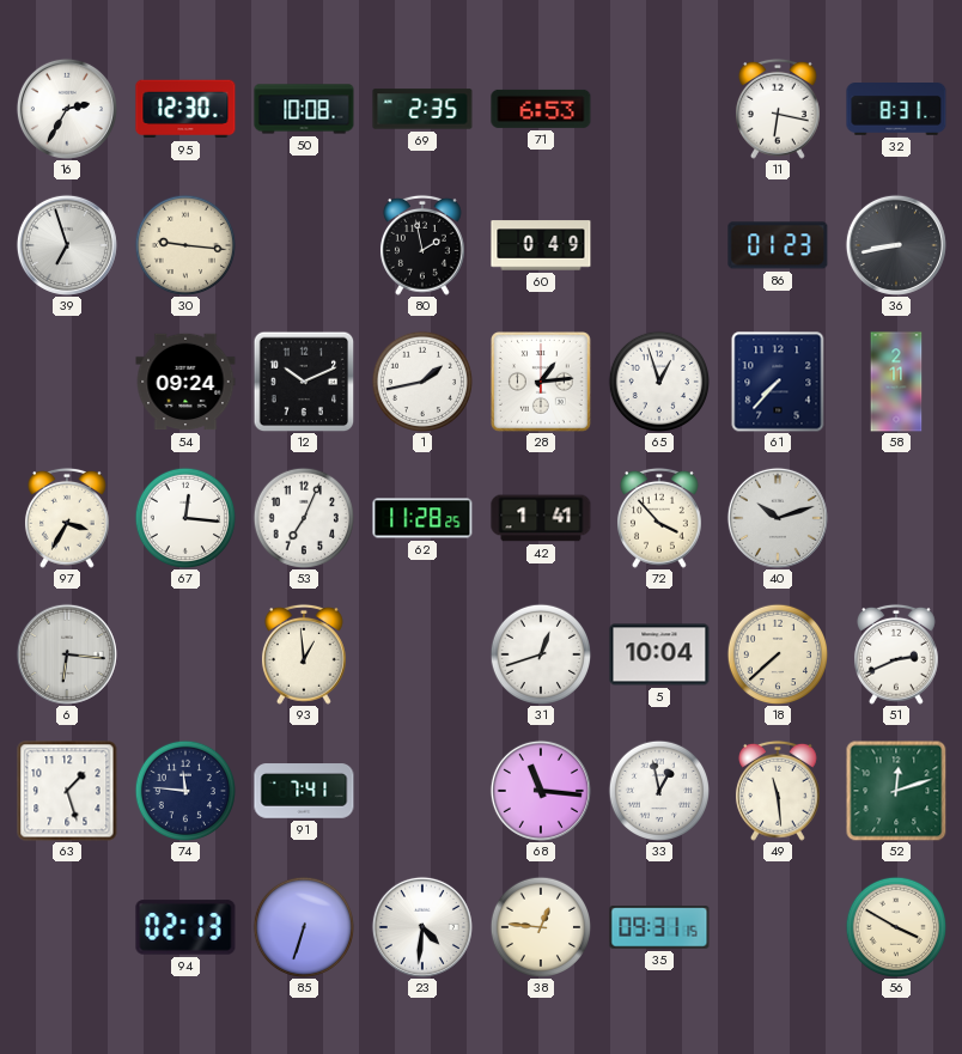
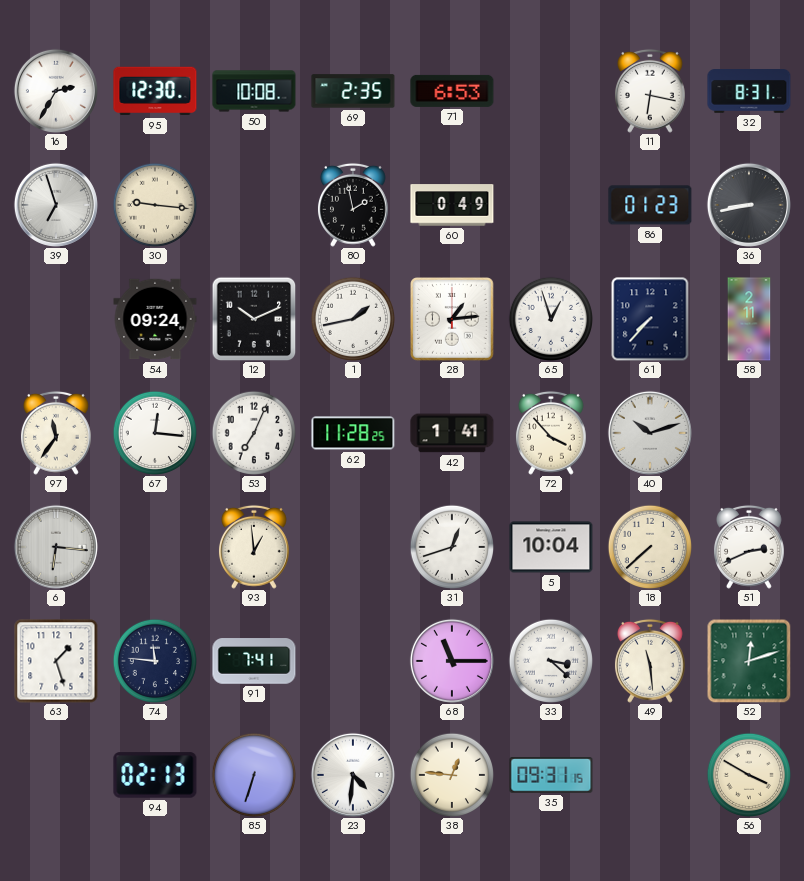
97: 3:35 -> 11:36 (56, 433)
68: 11:16 -> 11:15 (452, 661)
33: 12:58 -> 3:22 (550, 660)
